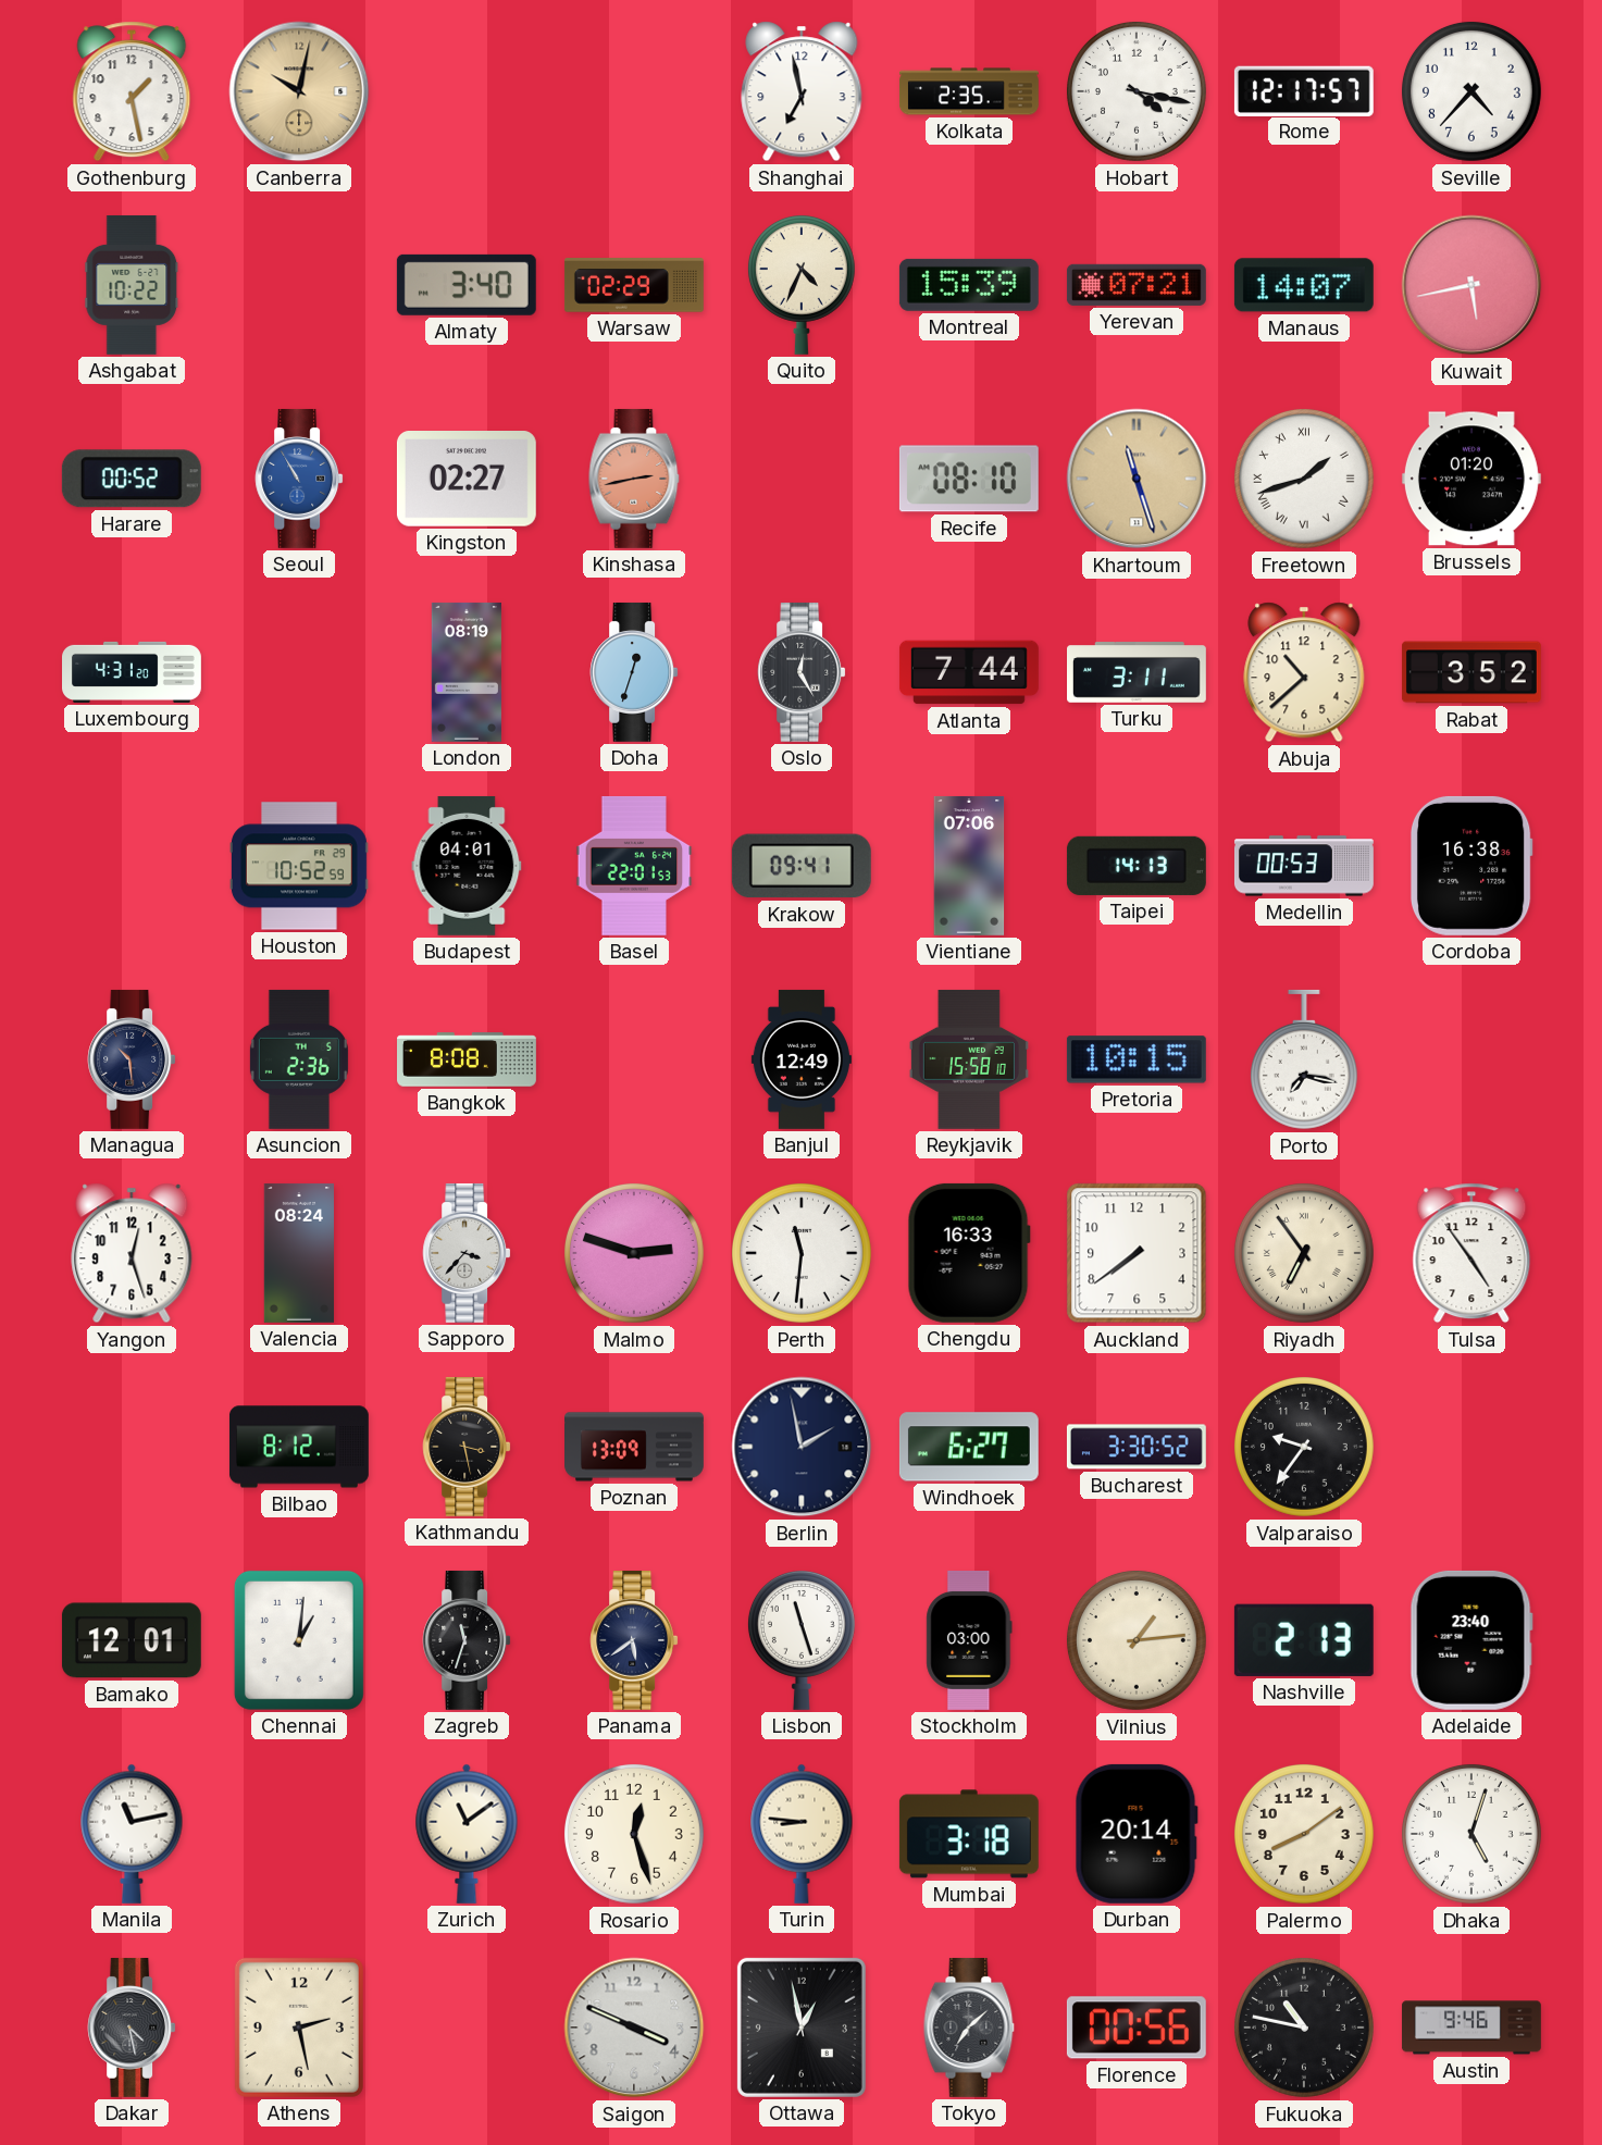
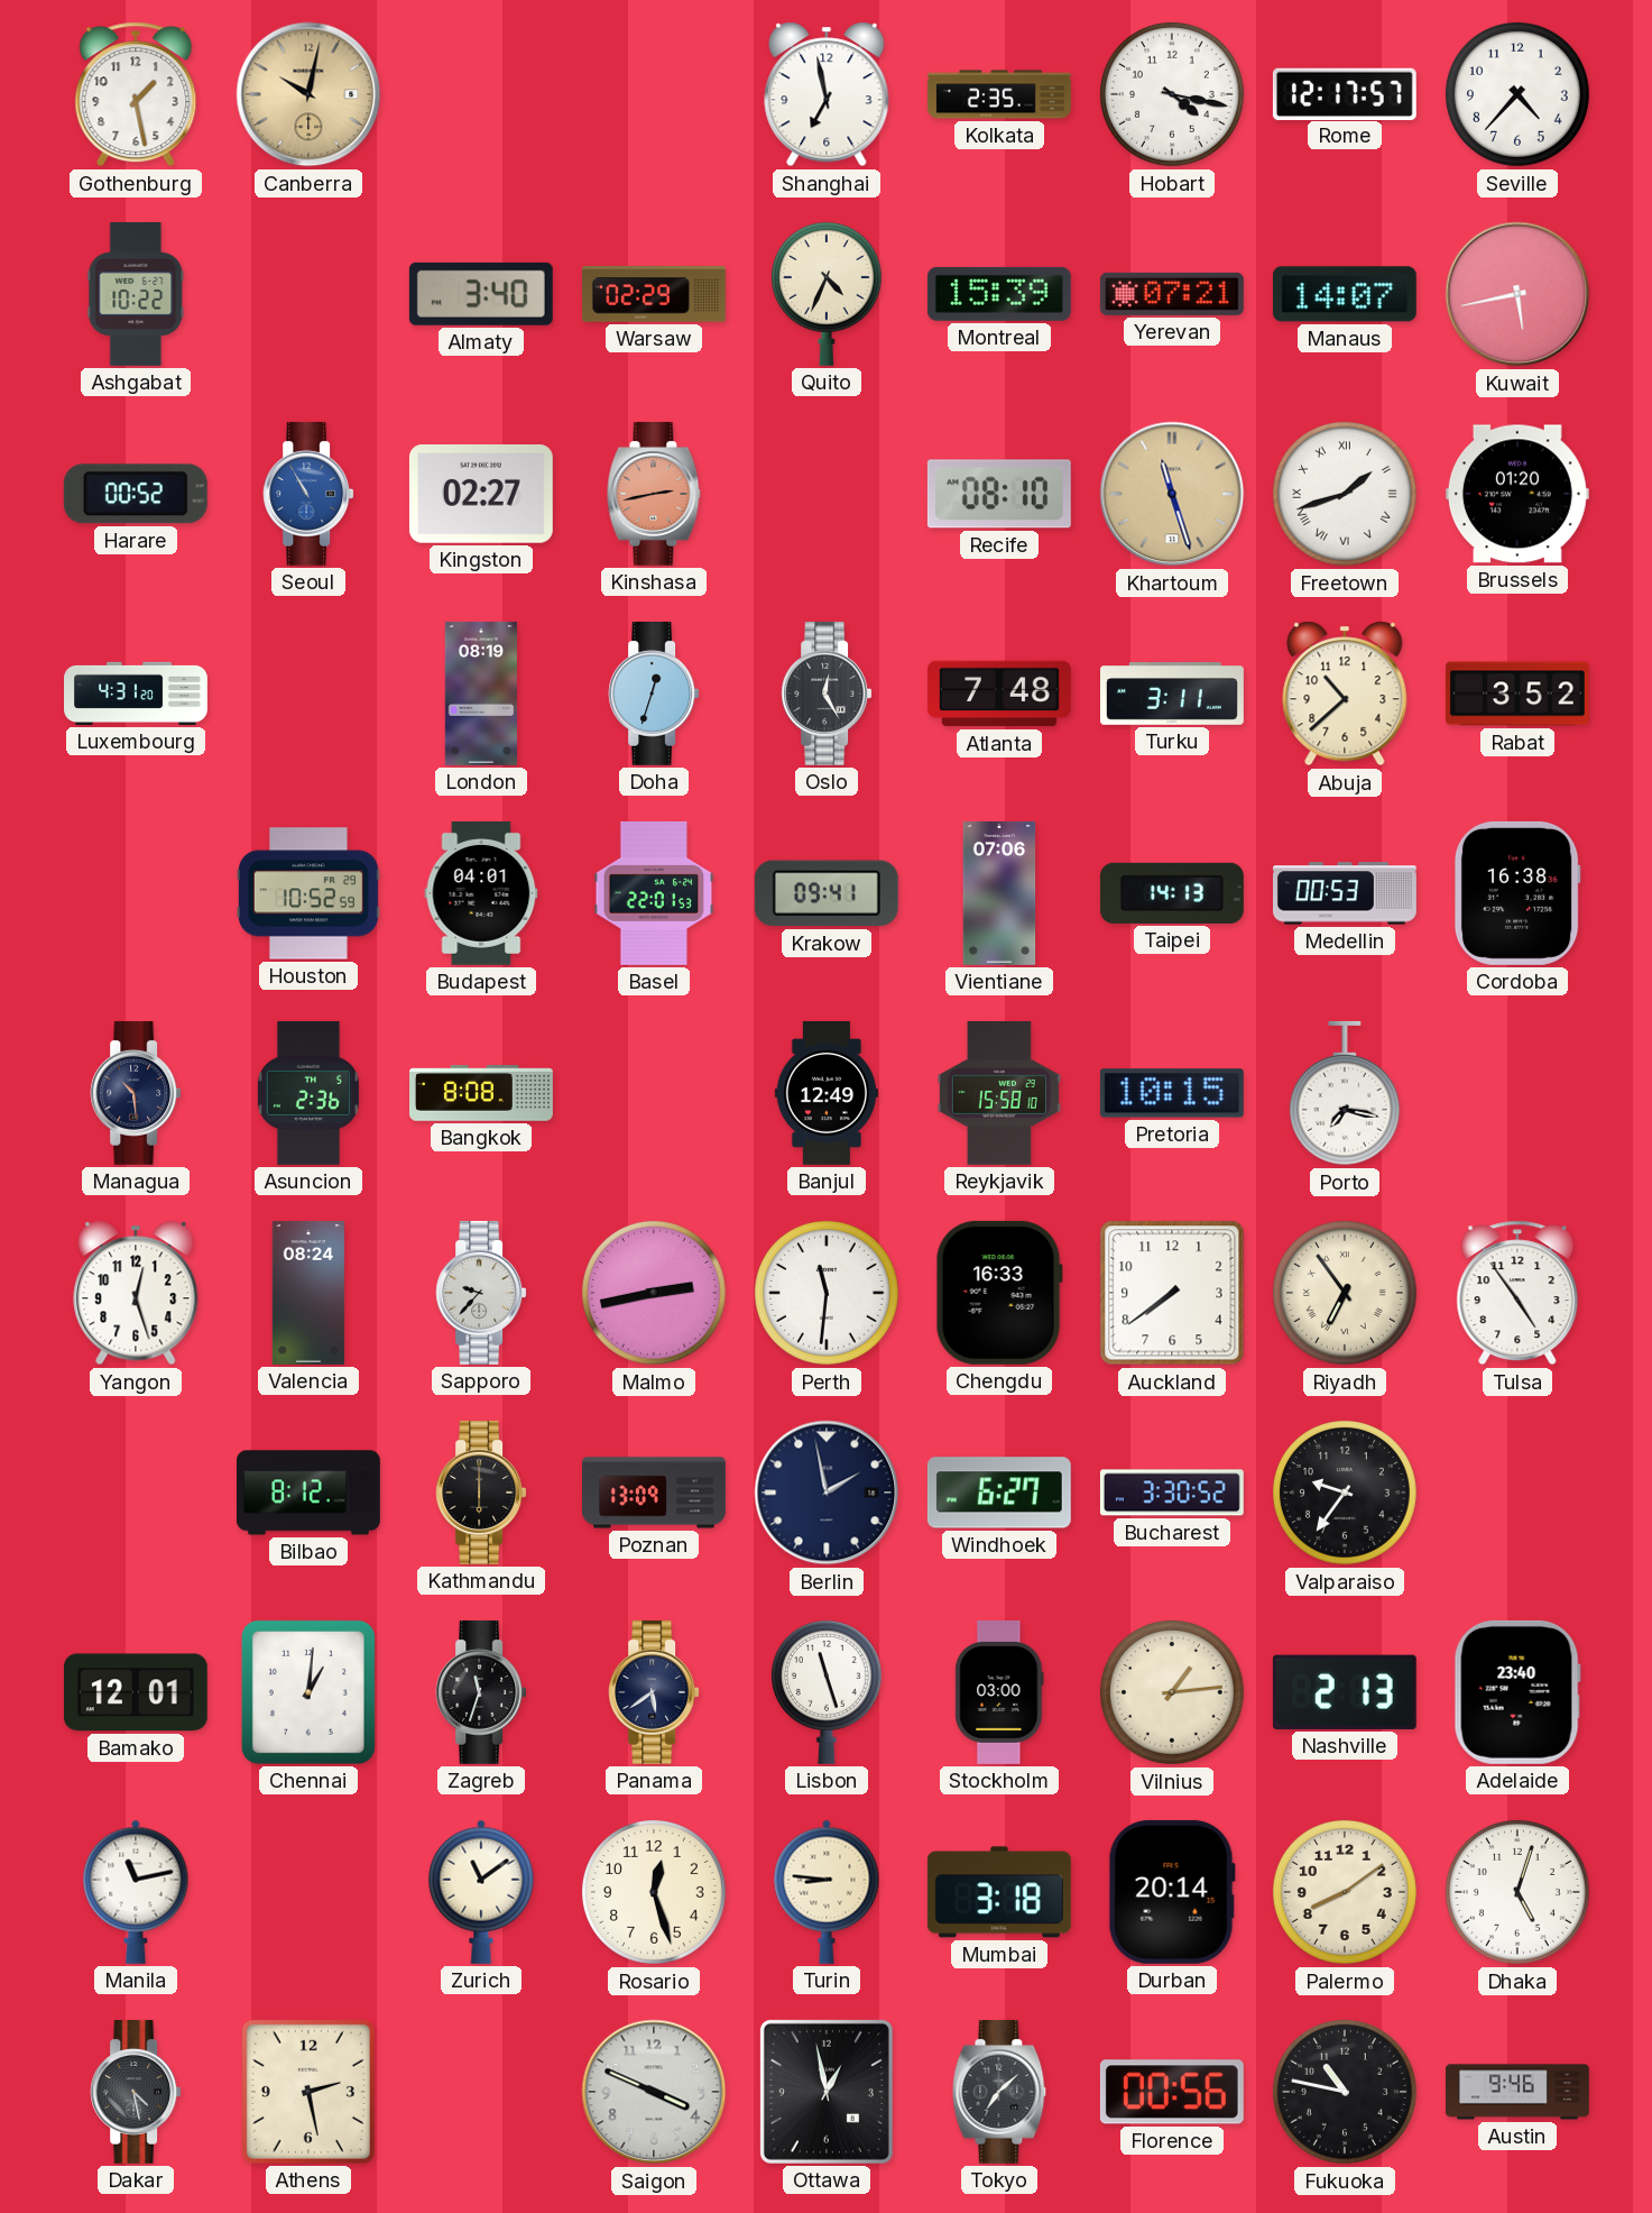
Atlanta: 7:44 -> 7:48 (999, 694)
Sapporo: 3:37 -> 9:37 (481, 1293)
Malmo: 2:48 -> 2:43 (654, 1293)
Kathmandu: 3:28 -> 6:00 (481, 1493)
